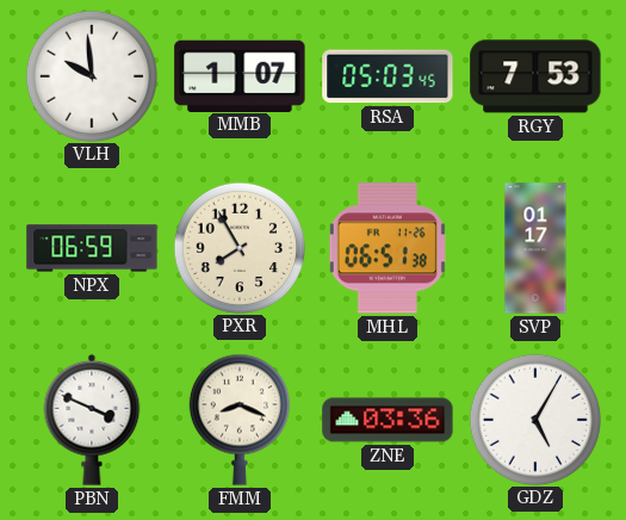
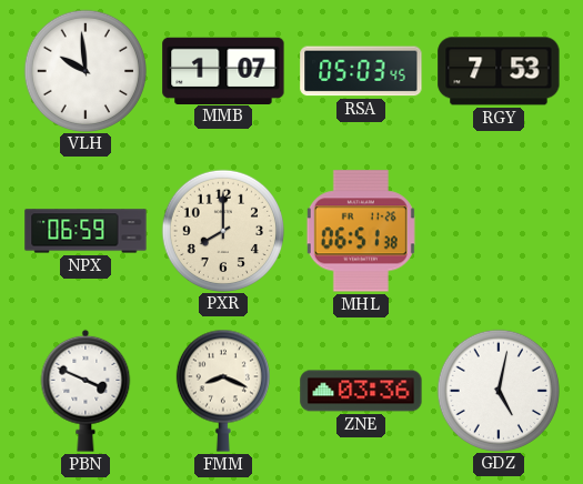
PXR: 7:55 -> 8:00 (222, 230)
SVP: 01:17 -> none (535, 248)
GDZ: 5:05 -> 5:02 (497, 390)
